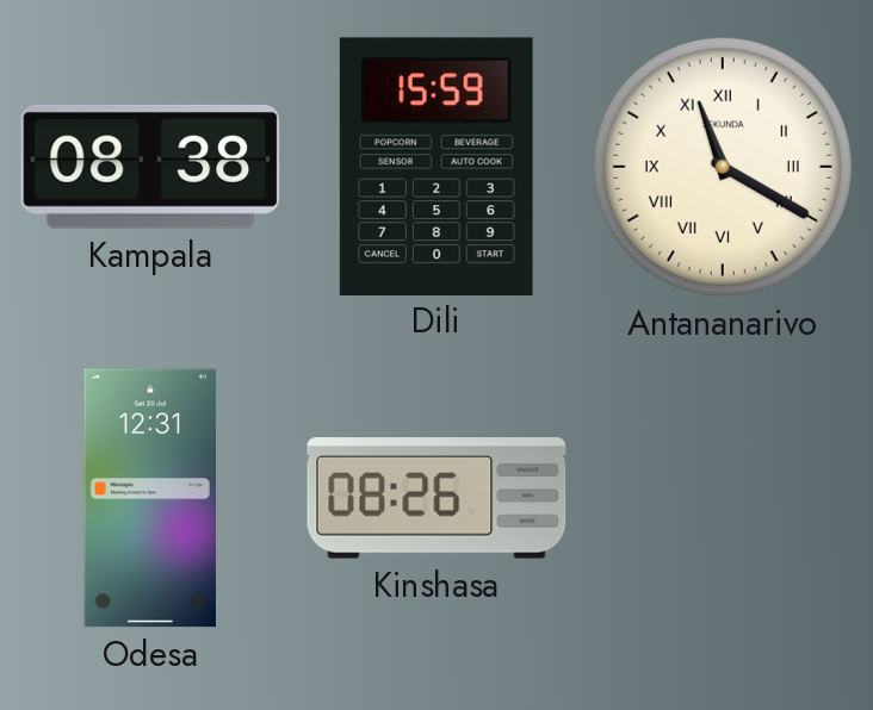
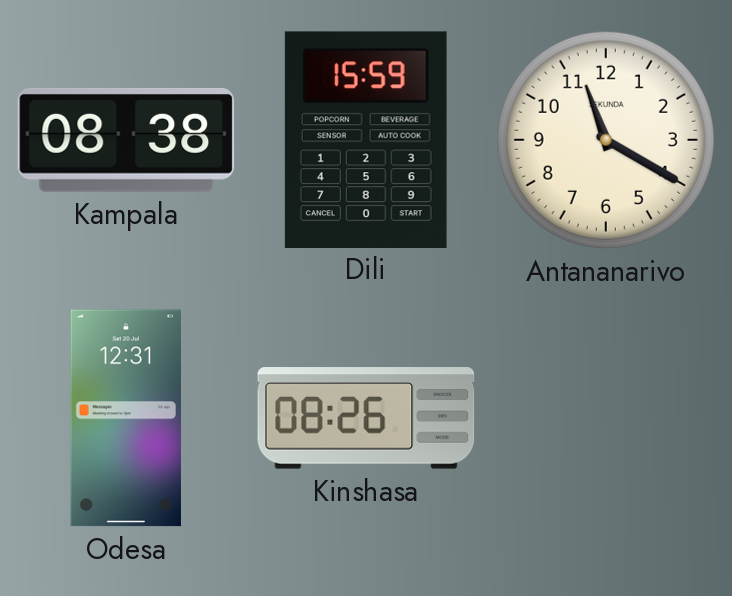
Antananarivo numerals: Roman -> Arabic (606, 140)
